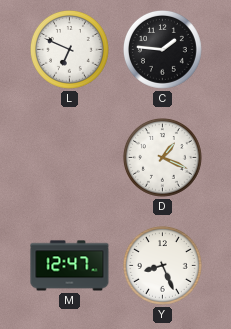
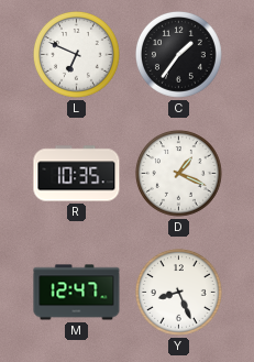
C: 1:46 -> 1:36 (179, 55)
R: none -> 10:35 (77, 174)
